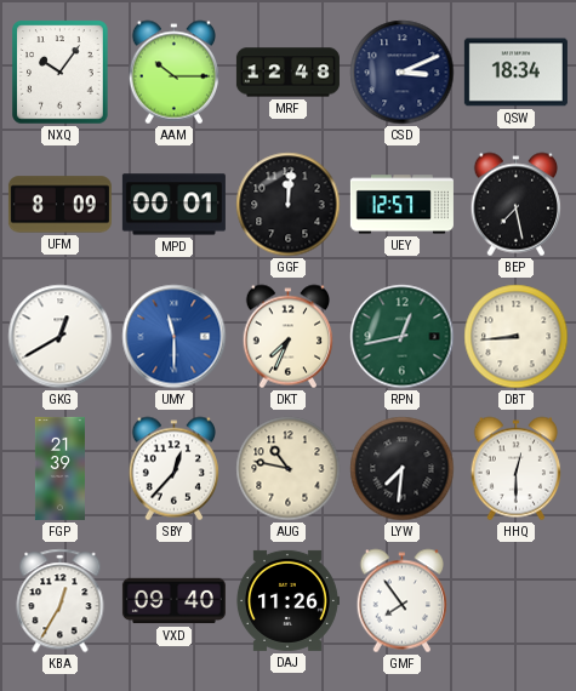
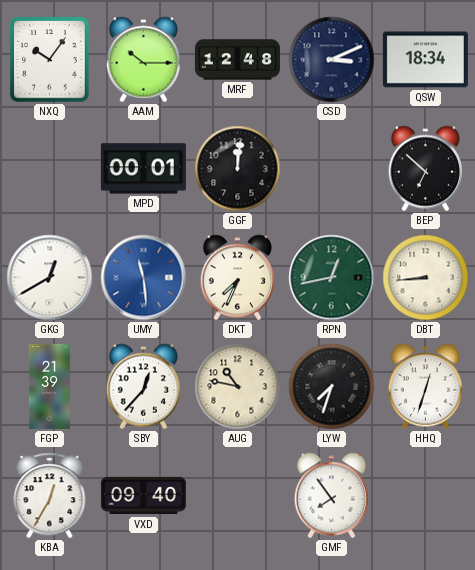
UFM: 8:09 -> none (59, 205)
UEY: 12:57 -> none (401, 205)
BEP: 7:28 -> 6:52 (425, 169)
UMY: 11:30 -> 11:29 (144, 278)
LYW: 7:31 -> 7:33 (332, 387)
HHQ: 12:30 -> 12:33 (425, 387)
DAJ: 11:26 -> none (287, 600)
